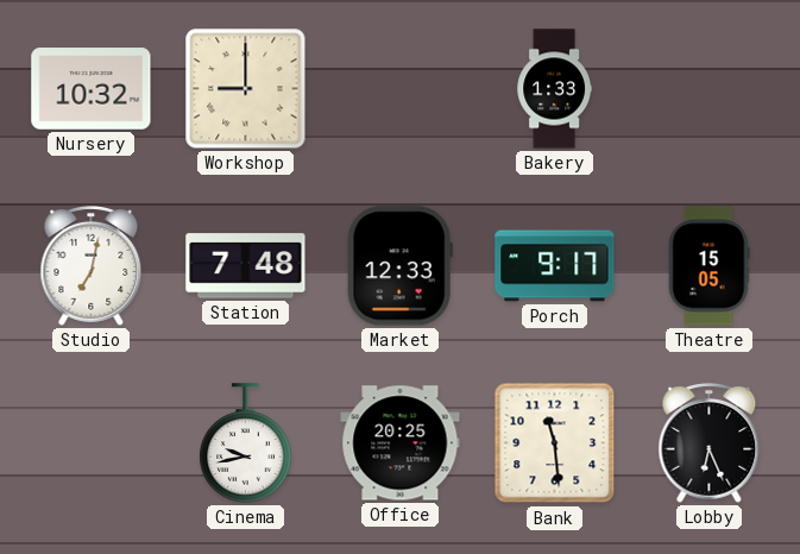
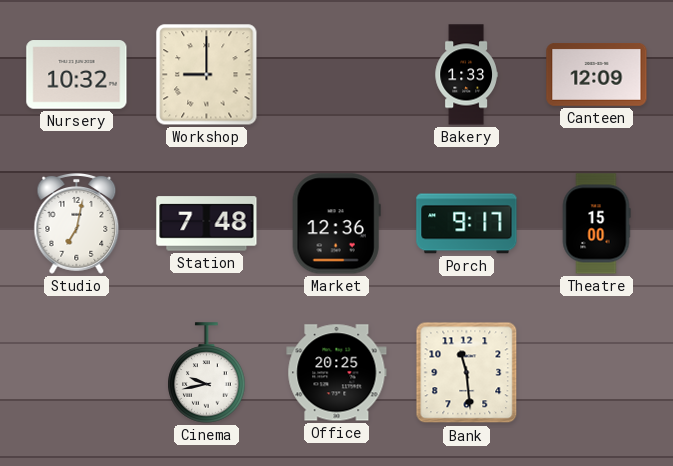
Canteen: none -> 12:09 (597, 75)
Market: 12:33 -> 12:36 (336, 224)
Theatre: 15:05 -> 15:00 (596, 224)
Lobby: 6:26 -> none (710, 443)
